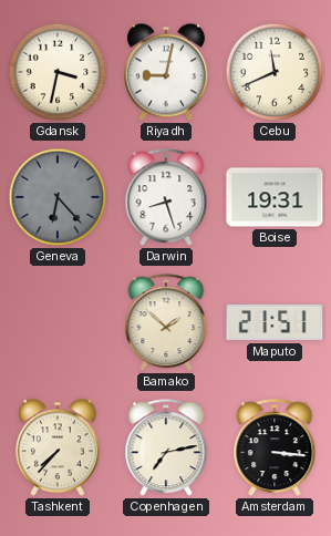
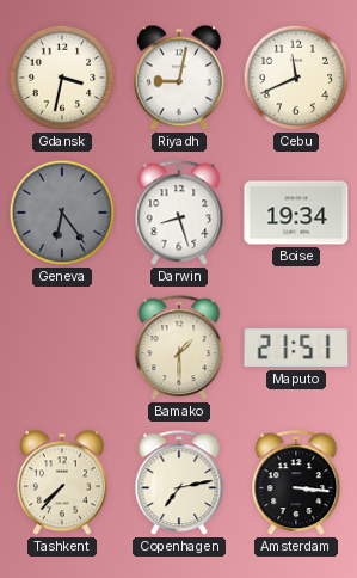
Geneva: 6:23 -> 6:24 (62, 213)
Boise: 19:31 -> 19:34 (296, 213)
Bamako: 1:52 -> 1:30 (179, 349)
